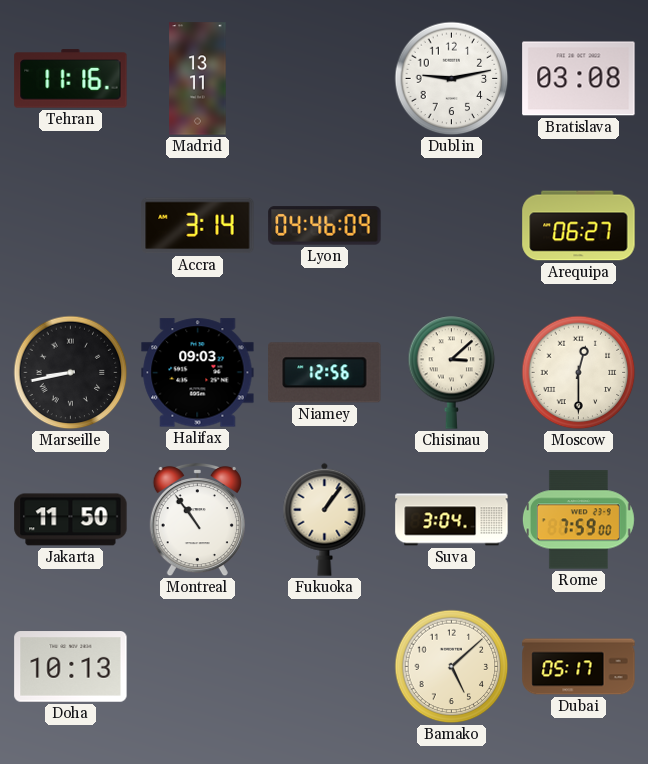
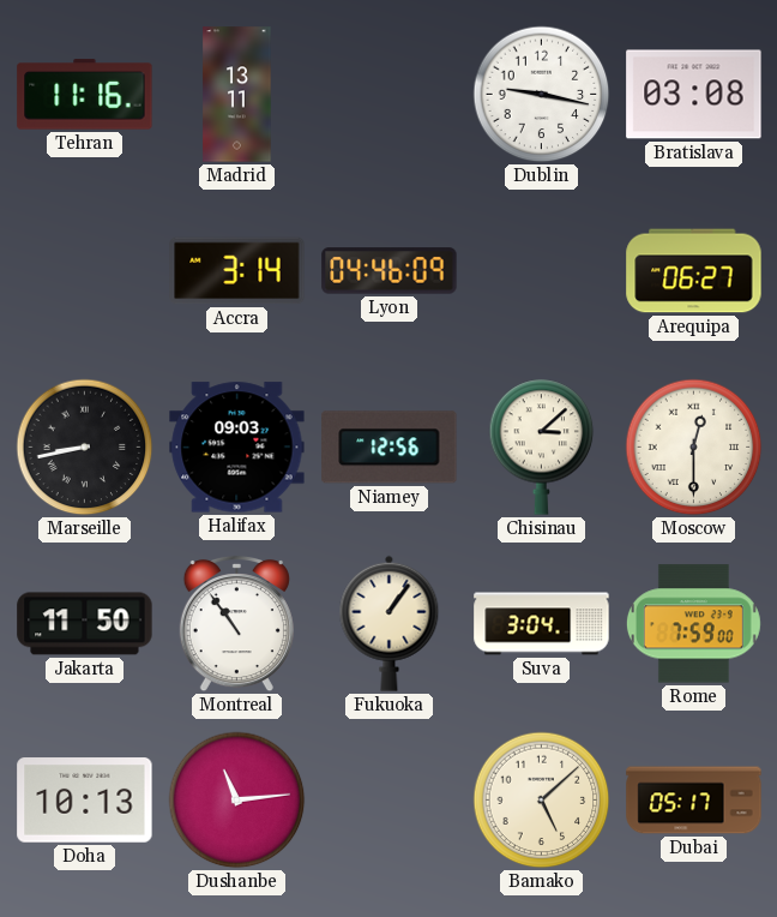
Dublin: 9:13 -> 9:17 (542, 95)
Dushanbe: none -> 11:14 (237, 801)
